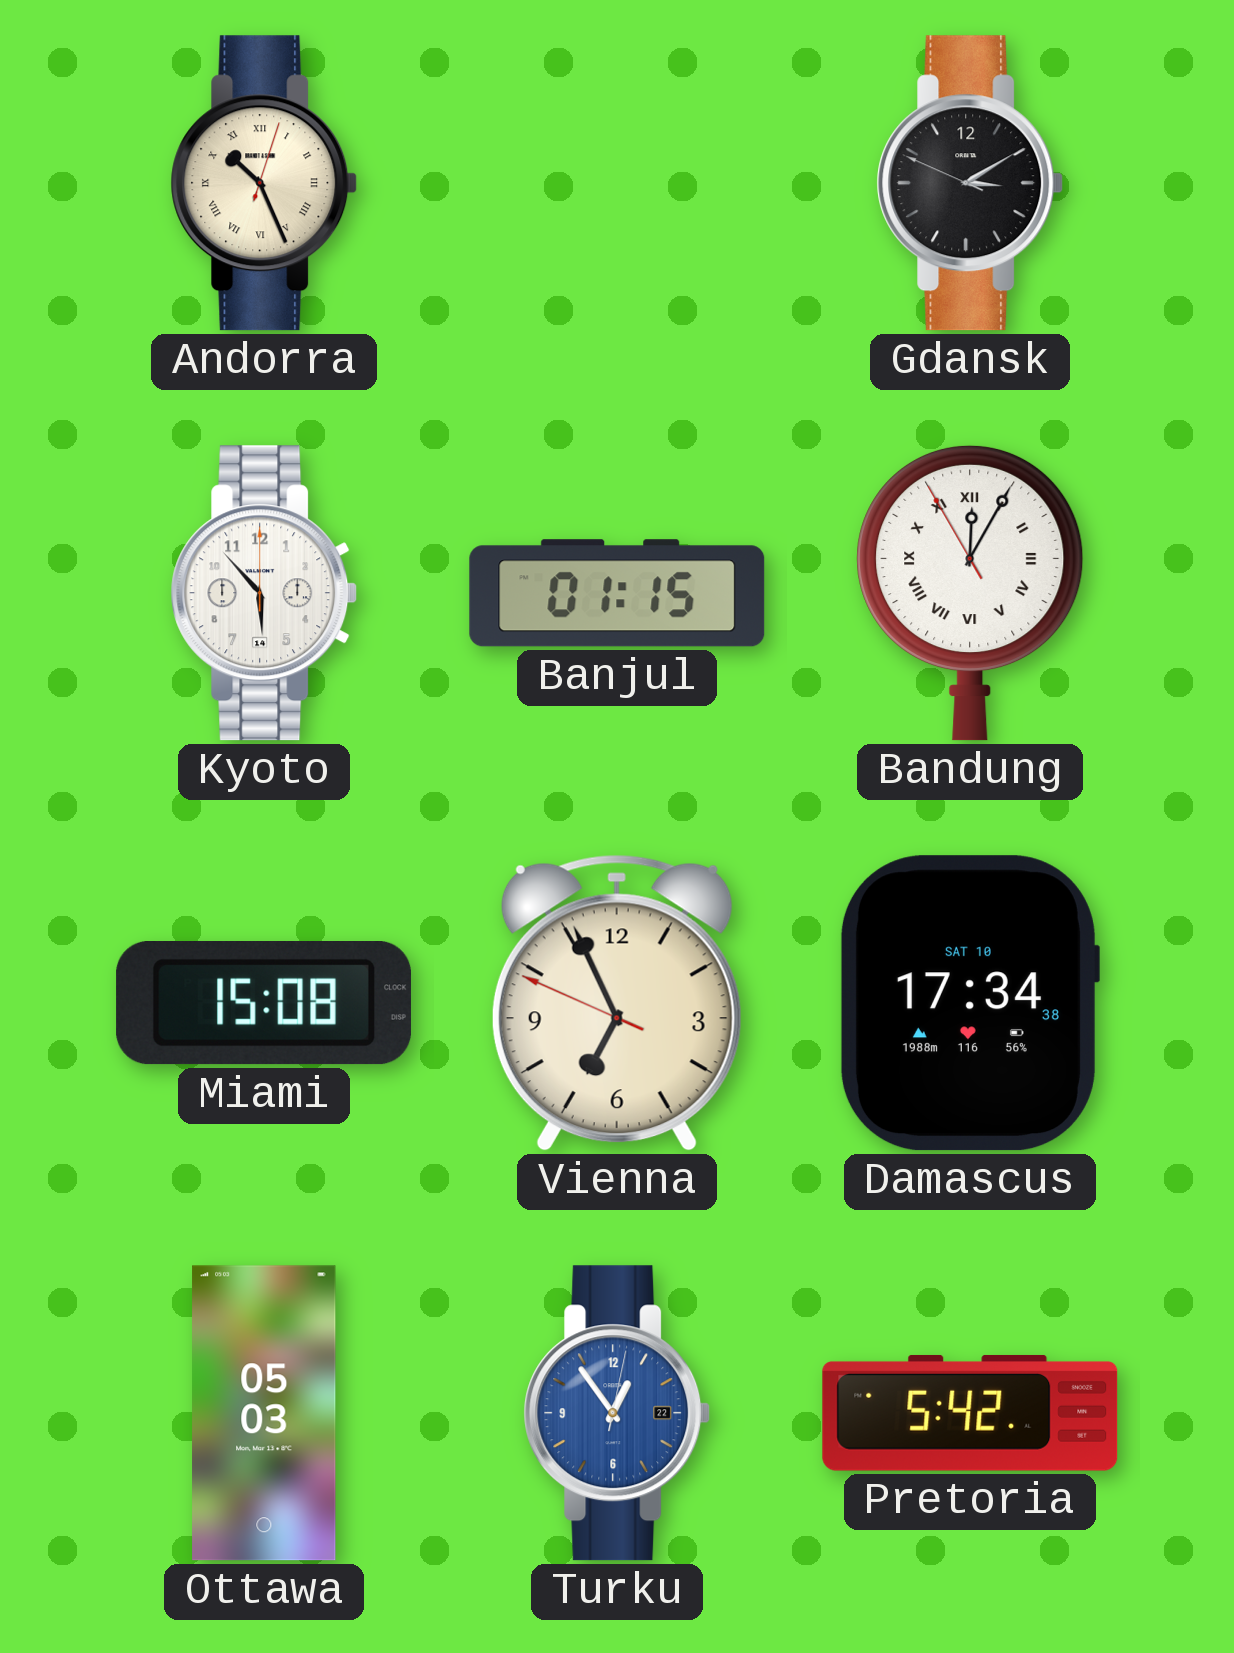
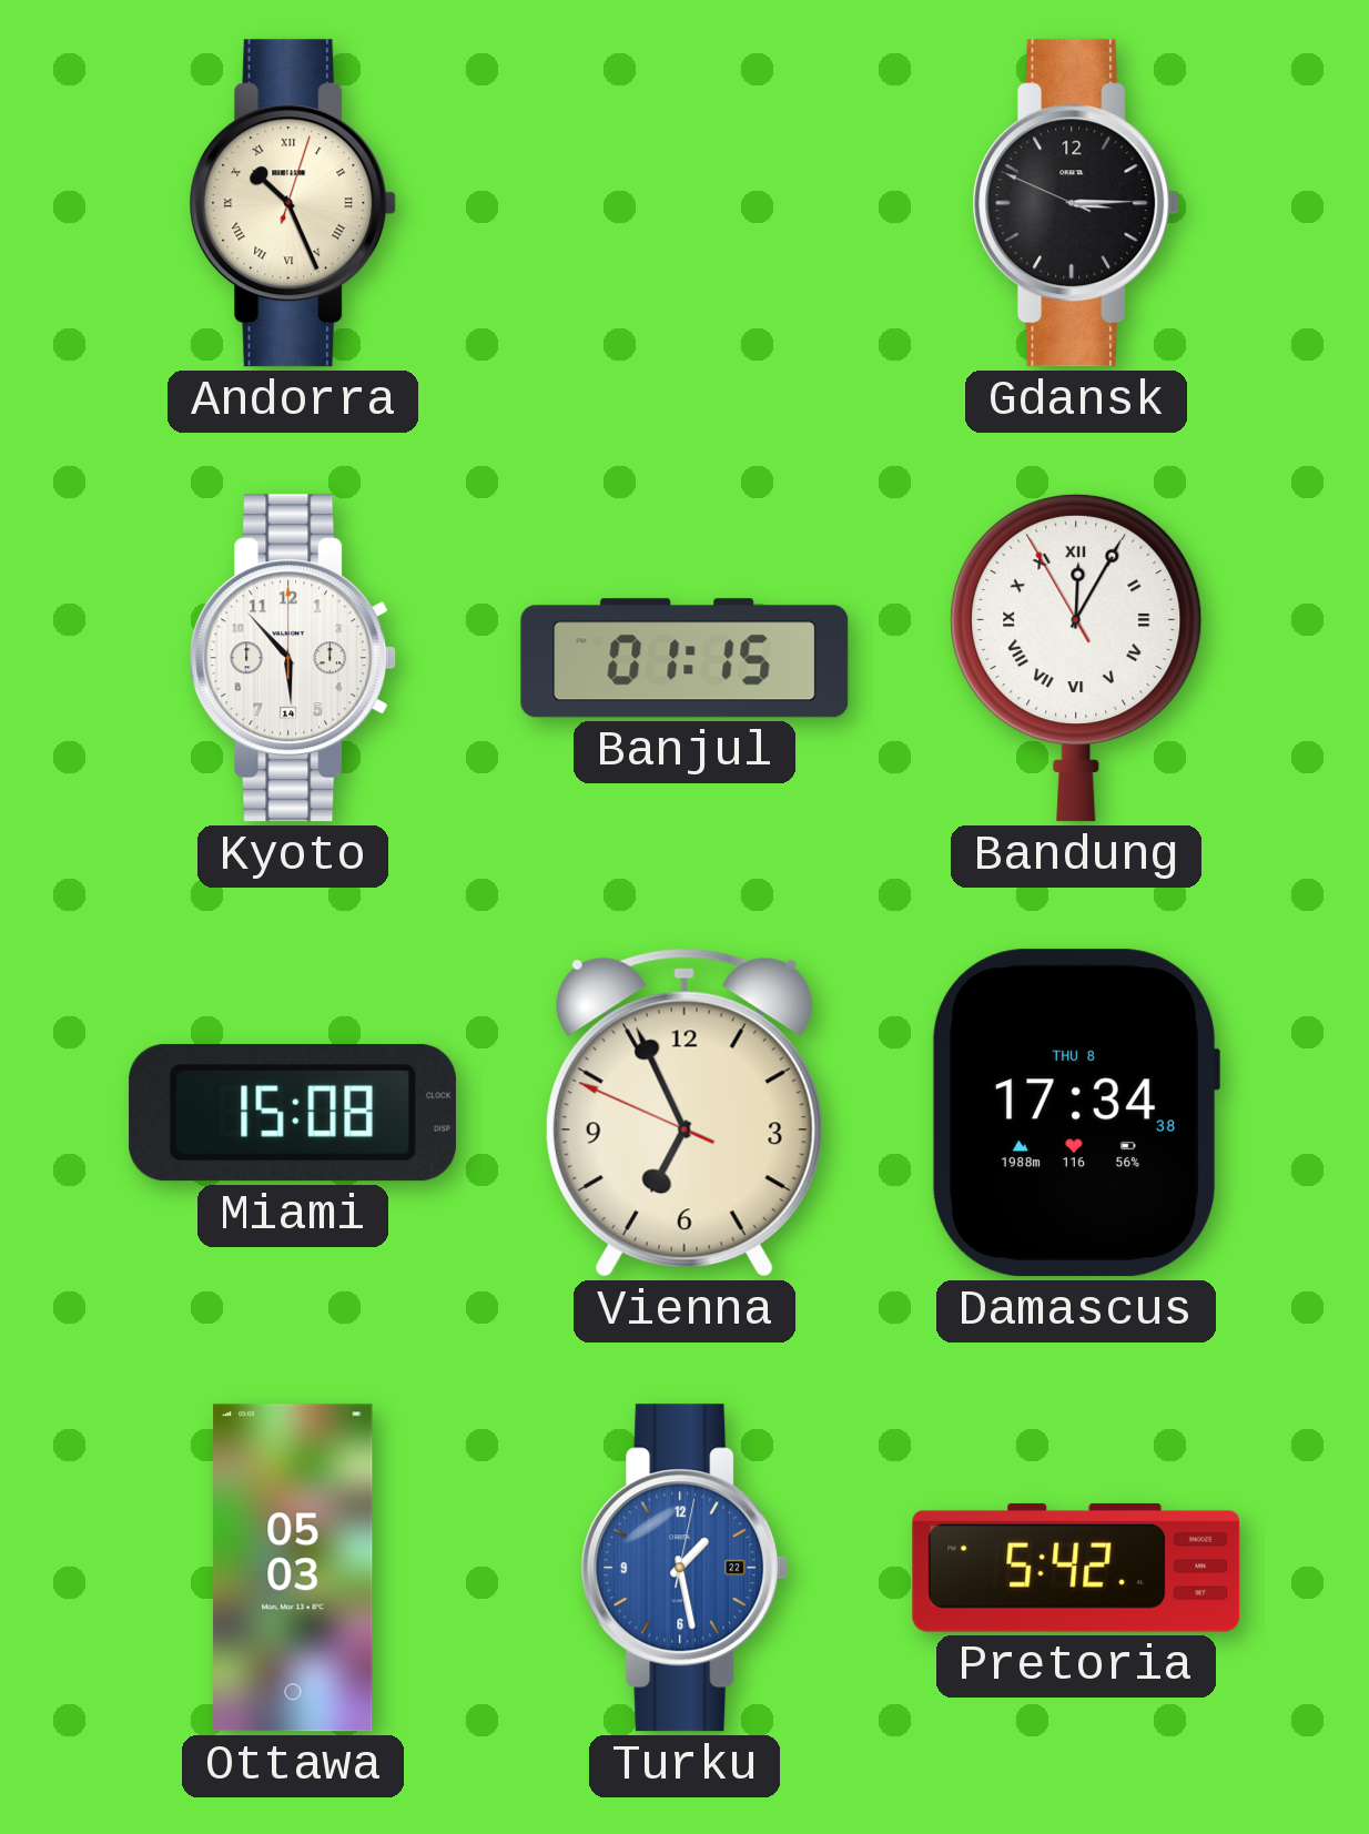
Gdansk: 3:09 -> 3:14 (1076, 203)
Damascus date: SAT 10 -> THU 8 (1075, 1113)
Turku: 12:54 -> 1:28 (684, 1568)
